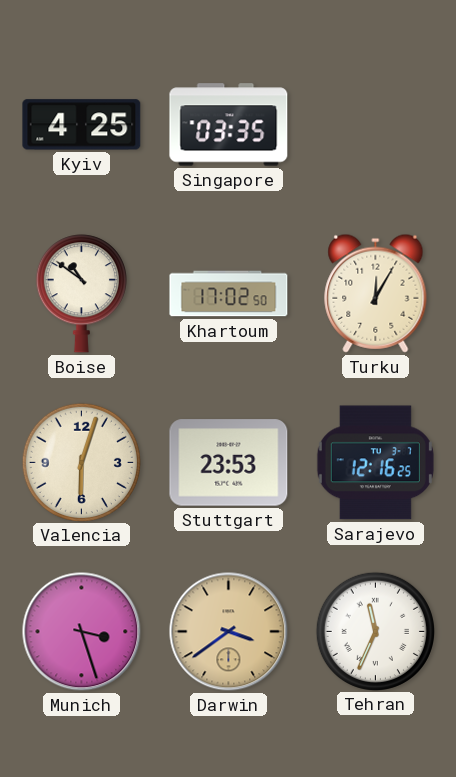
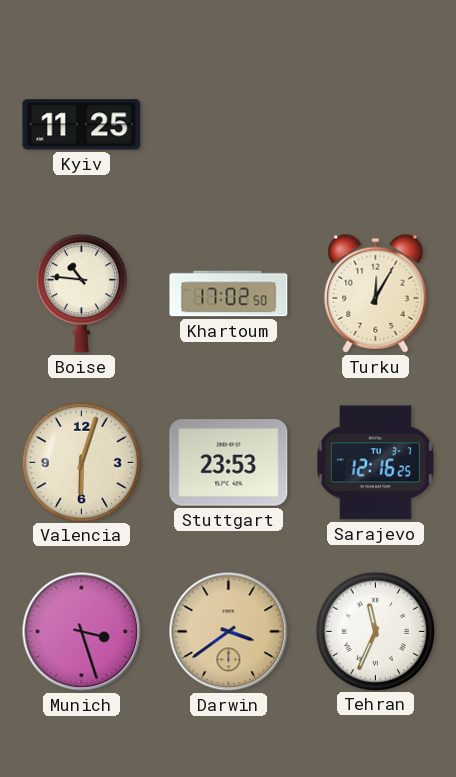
Kyiv: 4:25 -> 11:25 (82, 125)
Singapore: 03:35 -> none (229, 125)
Boise: 10:51 -> 10:46 (81, 294)
